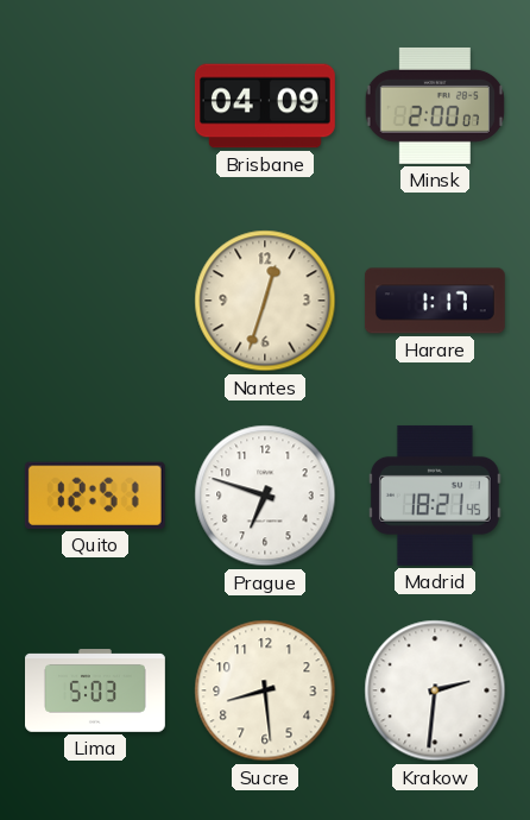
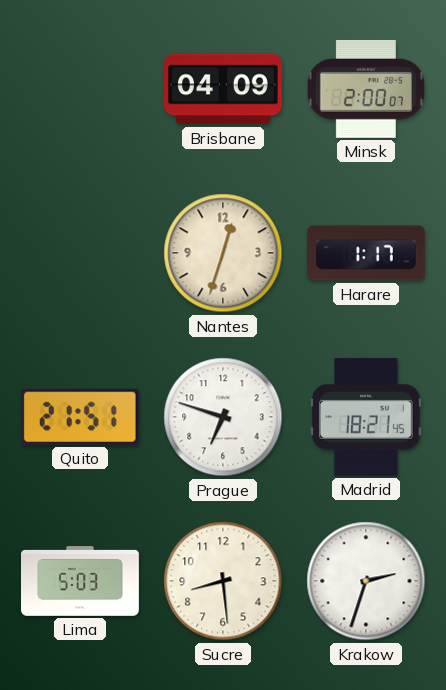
Quito: 12:51 -> 21:51 (80, 417)
Krakow: 2:31 -> 2:33 (366, 581)
